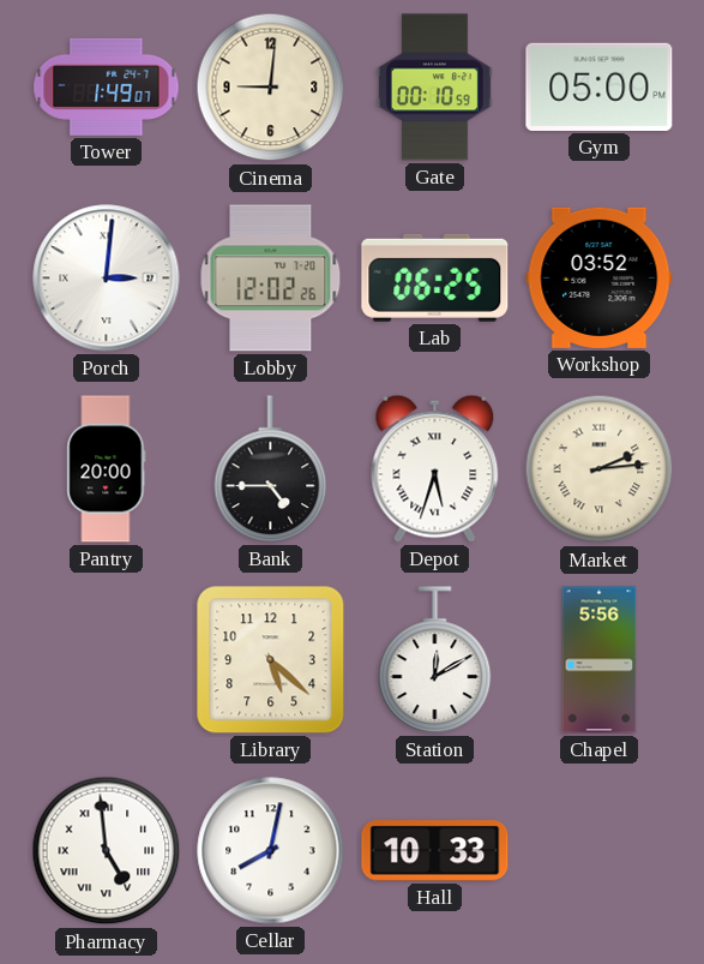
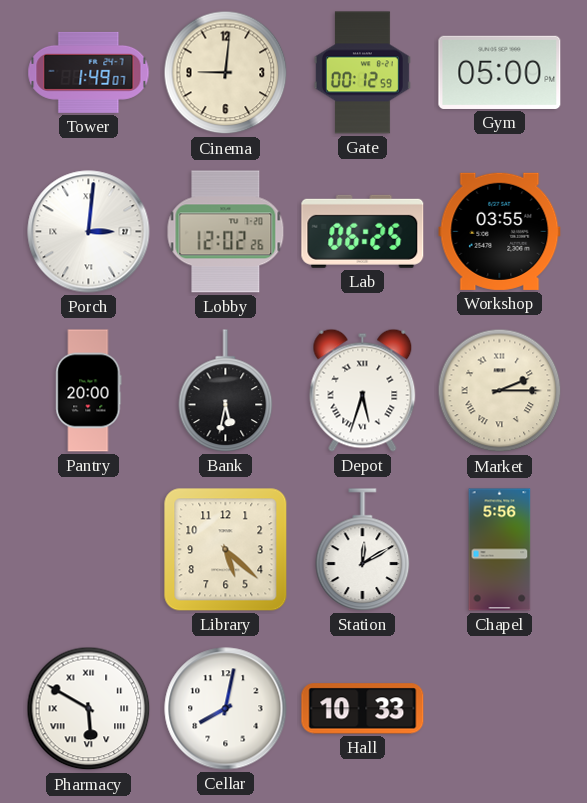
Gate: 00:10 -> 00:12 (362, 73)
Workshop: 03:52 -> 03:55 (500, 231)
Bank: 4:45 -> 5:32 (226, 391)
Market: 2:14 -> 2:15 (500, 391)
Pharmacy: 4:59 -> 5:50 (89, 709)
